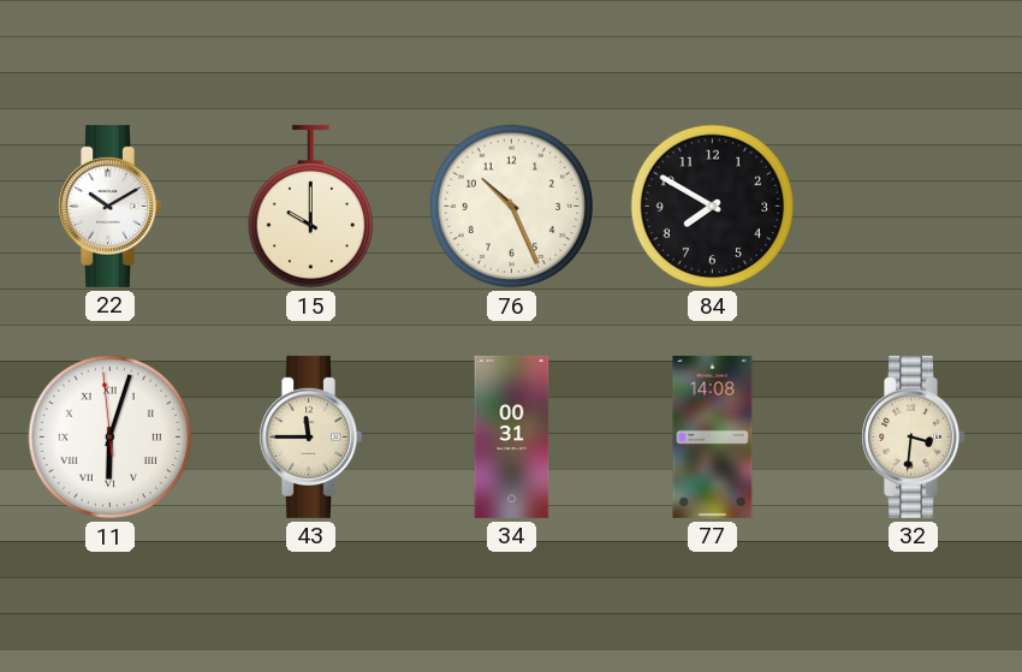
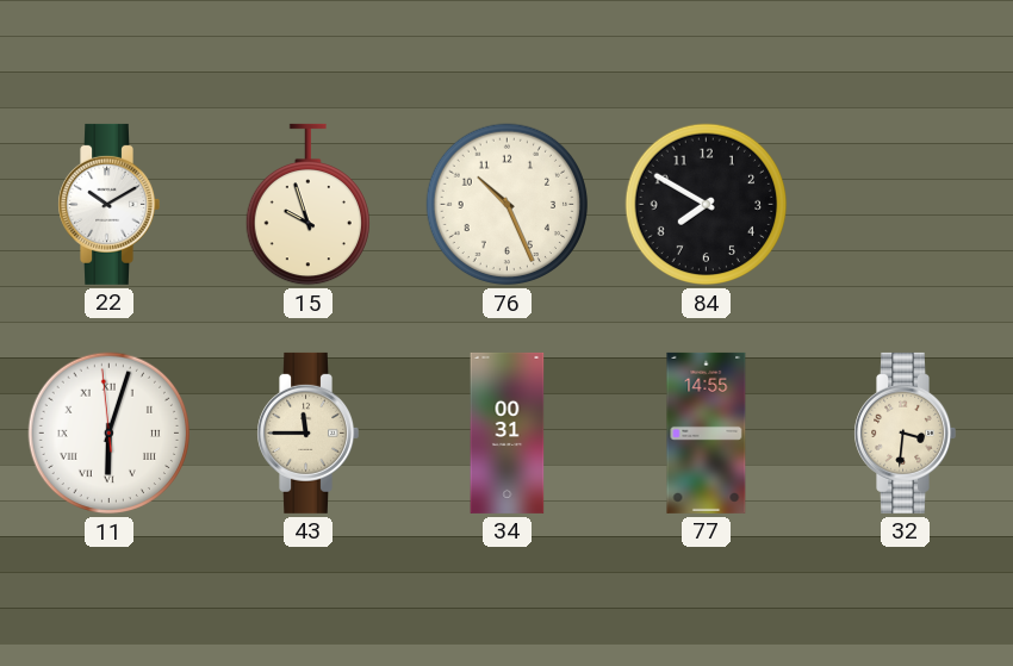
15: 10:00 -> 9:57 (307, 205)
77: 14:08 -> 14:55 (707, 432)
